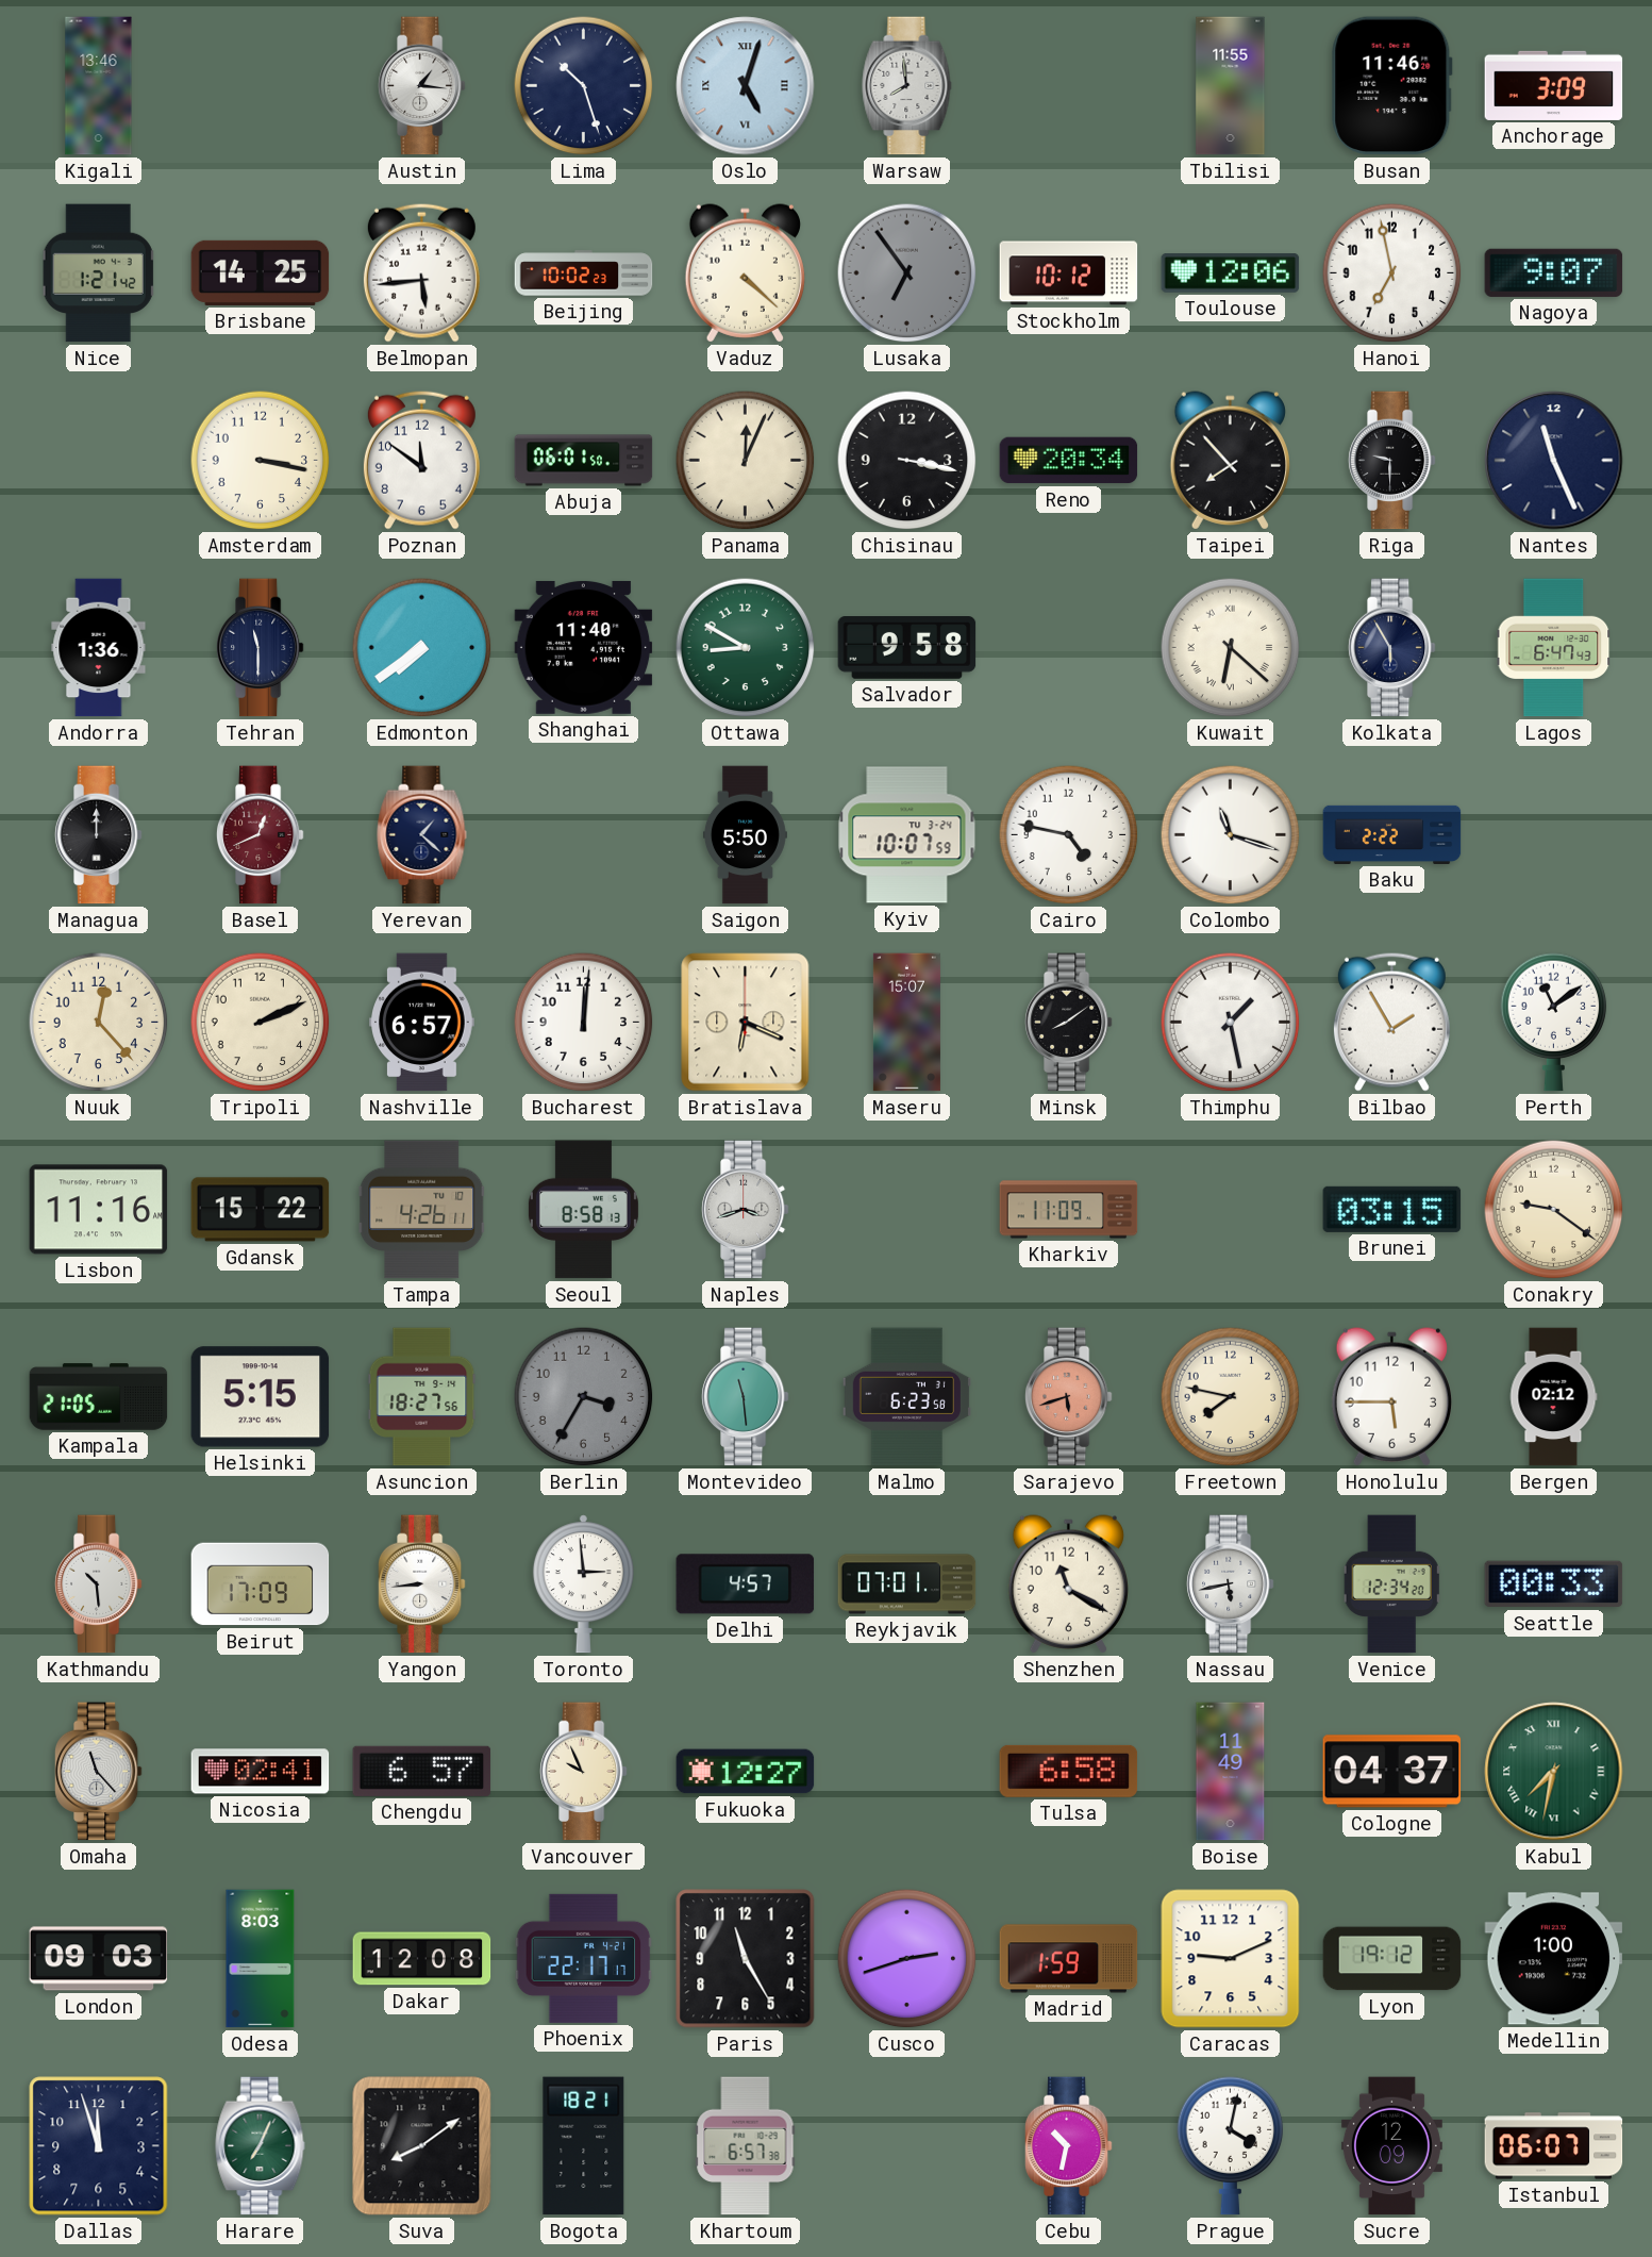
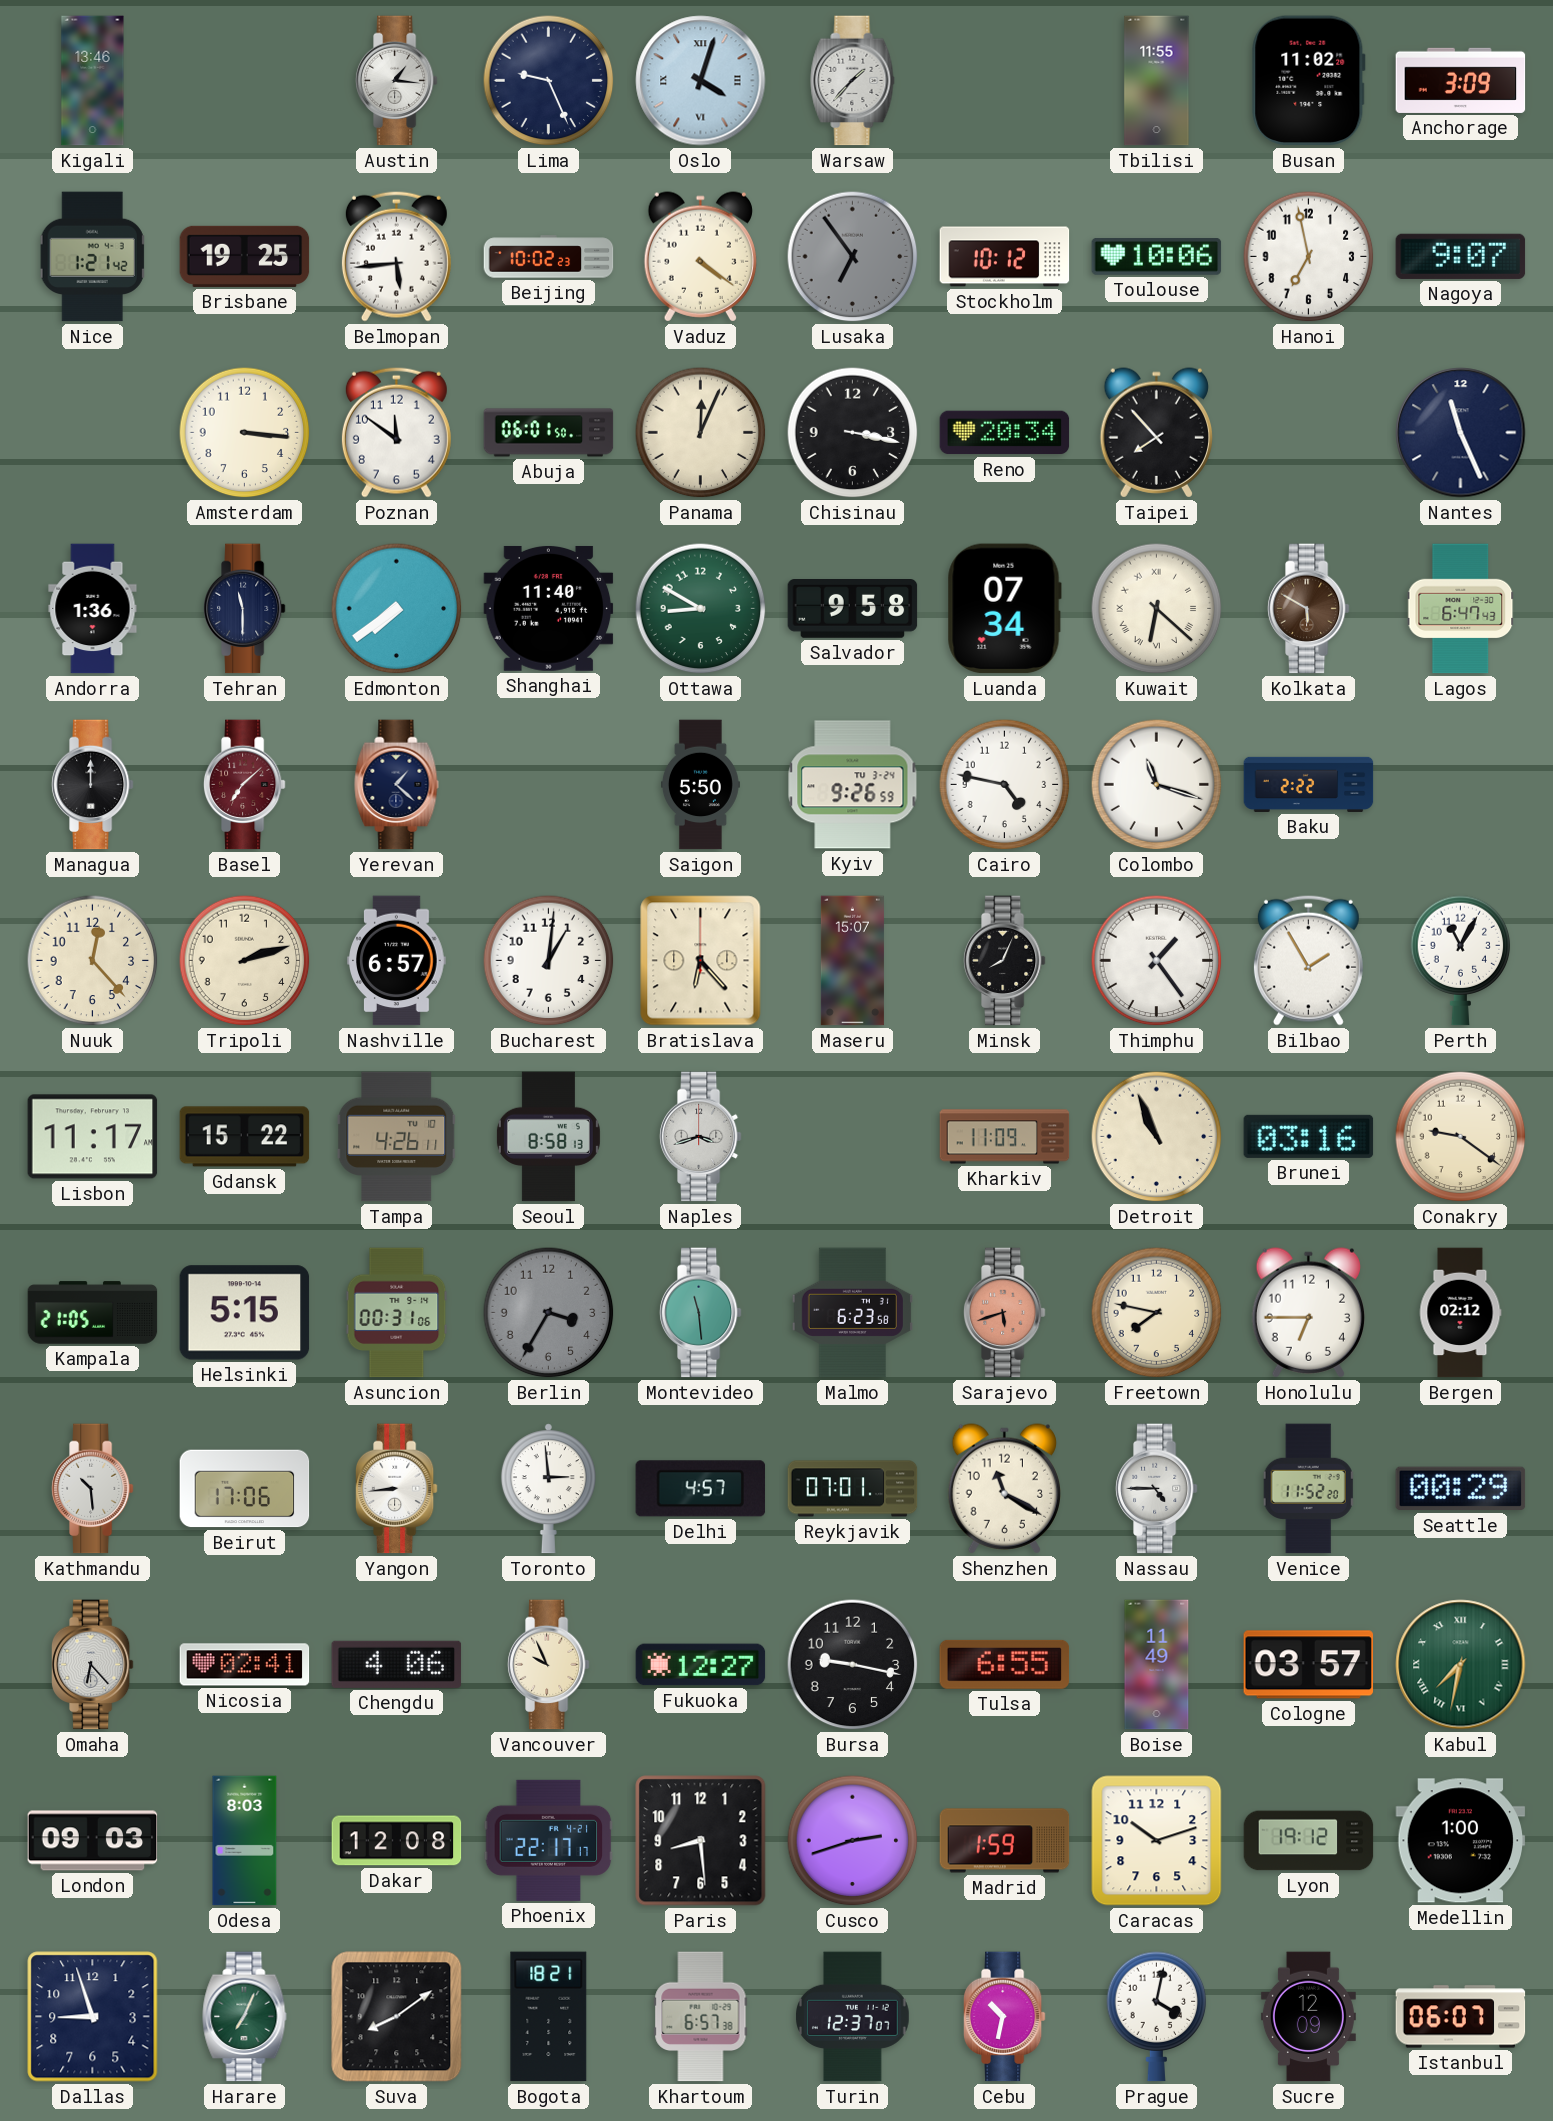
Lima: 10:27 -> 9:26 (549, 81)
Oslo: 5:03 -> 4:03 (701, 81)
Warsaw: 7:59 -> 1:37 (853, 81)
Busan: 11:46 -> 11:02 (1309, 81)
Brisbane: 14:25 -> 19:25 (245, 256)
Vaduz: 4:22 -> 4:21 (700, 257)
Toulouse: 12:06 -> 10:06 (1157, 257)
Amsterdam: 3:17 -> 3:16 (245, 433)
Riga: 9:30 -> none (1391, 461)
Luanda: none -> 07:34 (1004, 609)
Kolkata: 5:55 -> 5:50 (1308, 609)
Kolkata dial: navy -> brown (1308, 609)
Basel: 12:41 -> 7:08 (244, 785)
Kyiv: 10:07 -> 9:26 (853, 785)
Tripoli: 2:11 -> 2:12 (245, 961)
Bucharest: 12:01 -> 1:01 (549, 961)
Bratislava: 6:19 -> 6:23 (701, 961)
Minsk: 8:09 -> 8:04 (1004, 961)
Thimphu: 1:28 -> 1:24 (1157, 961)
Perth: 11:09 -> 11:05 (1461, 961)
Lisbon: 11:16 -> 11:17 (93, 1137)
Detroit: none -> 10:56 (1157, 1137)
Brunei: 03:15 -> 03:16 (1309, 1136)
Asuncion: 18:27 -> 00:31 (397, 1313)
Honolulu: 5:45 -> 6:45 (1308, 1313)
Beirut: 17:09 -> 17:06 (245, 1489)
Nassau: 5:43 -> 4:45 (1156, 1489)
Venice: 12:34 -> 11:52 (1309, 1489)
Seattle: 00:33 -> 00:29 (1461, 1489)
Omaha: 11:23 -> 6:23 (92, 1665)
Chengdu: 6:57 -> 4:06 (397, 1664)
Bursa: none -> 9:17 (853, 1665)
Tulsa: 6:58 -> 6:55 (1005, 1664)
Cologne: 04:37 -> 03:57 (1309, 1665)
Paris: 11:25 -> 8:29 (701, 1841)
Caracas: 9:11 -> 10:12 (1157, 1841)
Dallas: 11:57 -> 8:57 (93, 2017)
Turin: none -> 12:37 (853, 2017)
